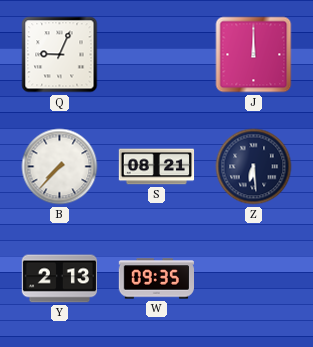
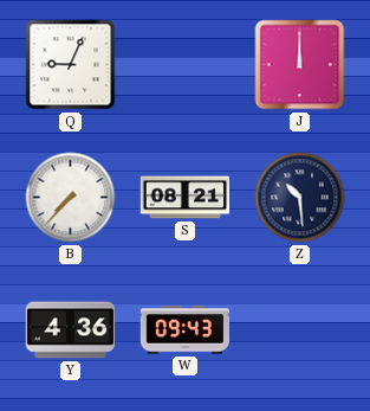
Z: 6:29 -> 10:29 (300, 198)
Y: 2:13 -> 4:36 (70, 330)
W: 09:35 -> 09:43 (184, 330)
